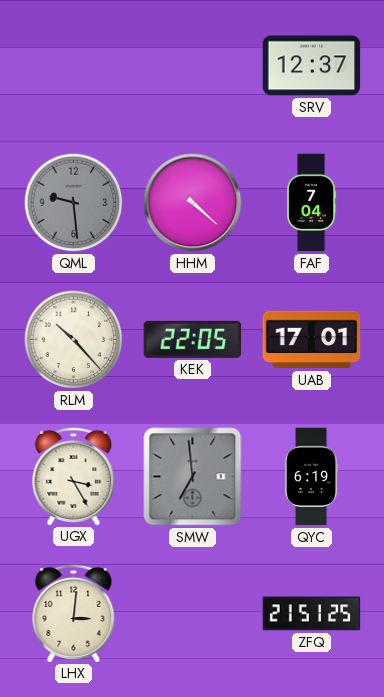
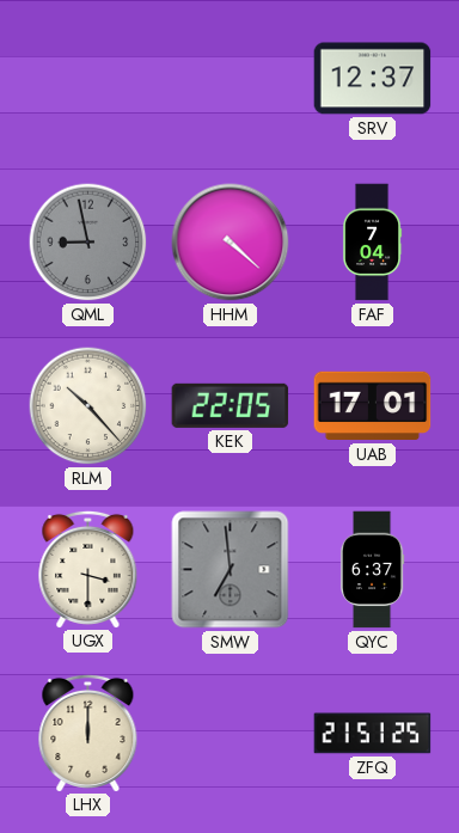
QML: 9:29 -> 8:58 (88, 243)
UGX: 3:25 -> 3:30 (88, 569)
QYC: 6:19 -> 6:37 (372, 570)
LHX: 3:01 -> 12:00 (88, 733)
